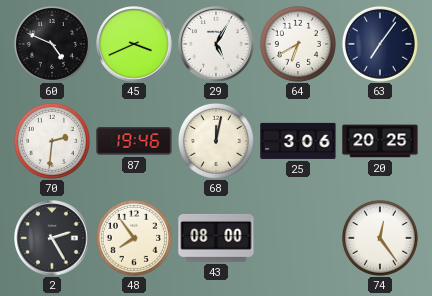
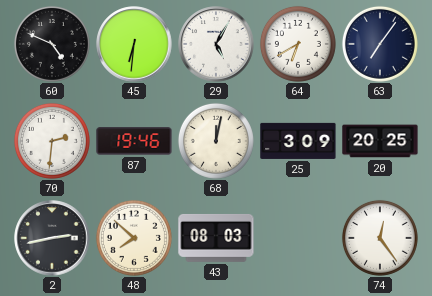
45: 3:41 -> 6:31 (134, 44)
25: 3:06 -> 3:09 (298, 141)
2: 2:25 -> 2:43 (52, 238)
48: 7:54 -> 7:52 (134, 238)
43: 08:00 -> 08:03 (216, 238)
